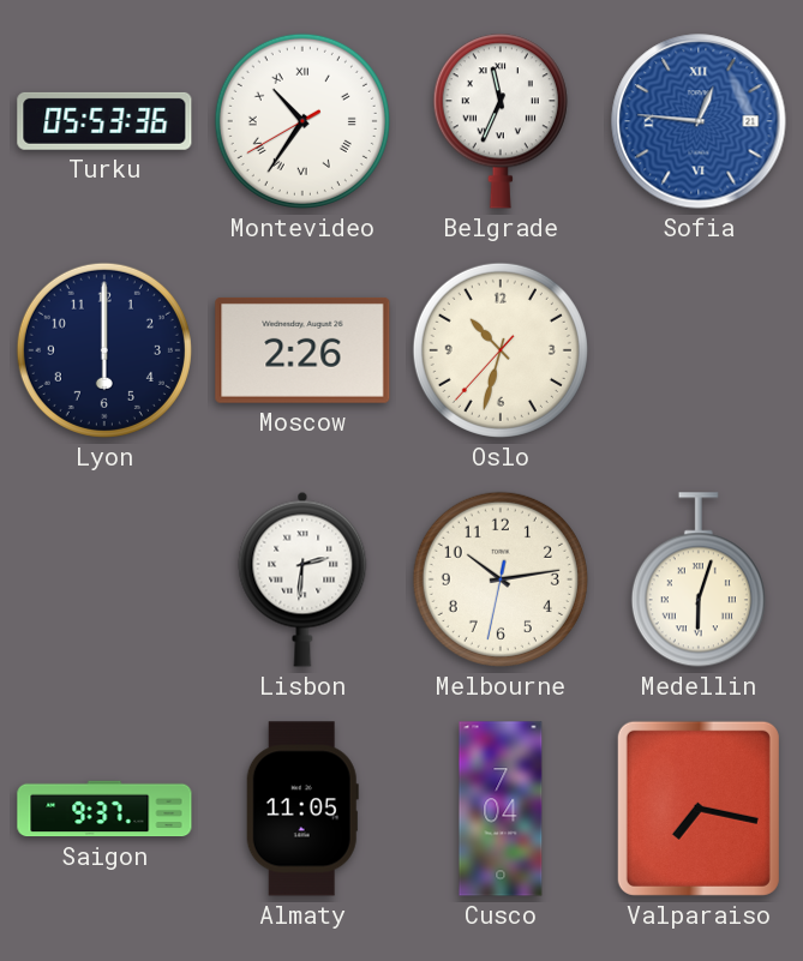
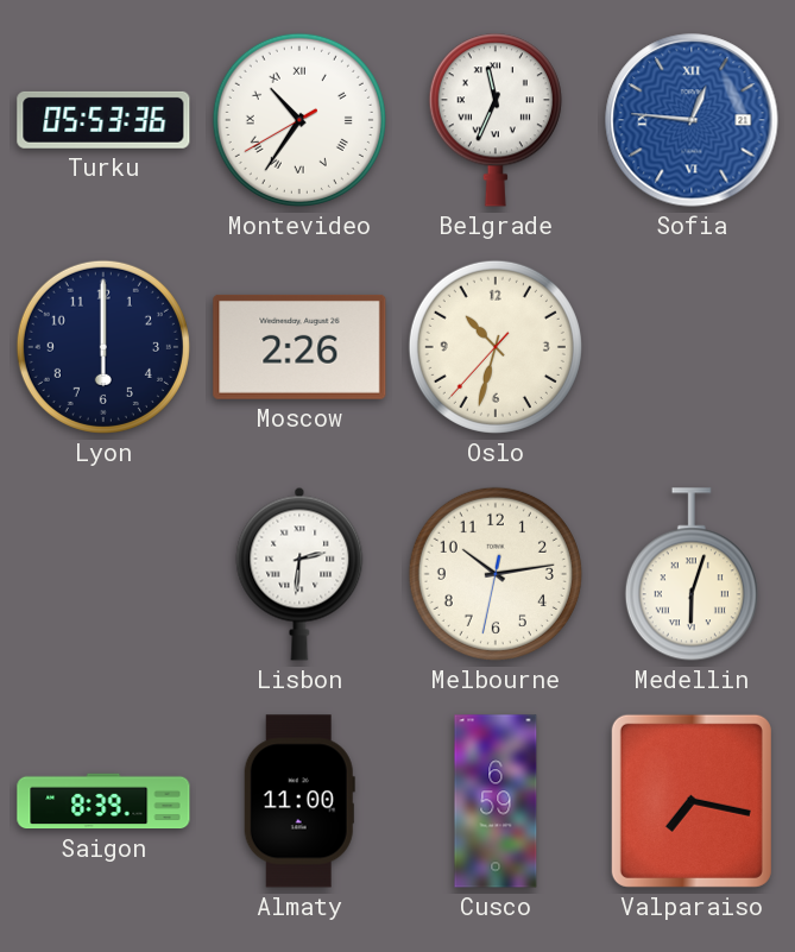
Saigon: 9:37 -> 8:39 (103, 801)
Almaty: 11:05 -> 11:00 (299, 801)
Cusco: 7:04 -> 6:59 (496, 801)
